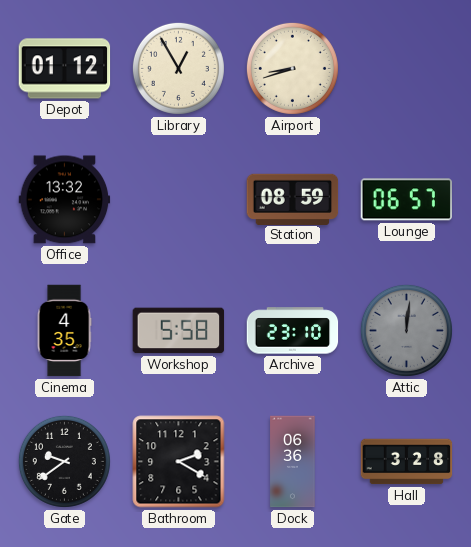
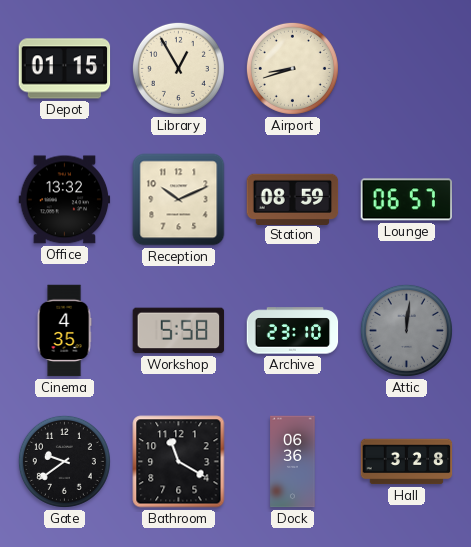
Depot: 01:12 -> 01:15 (65, 69)
Reception: none -> 10:11 (179, 200)
Bathroom: 2:20 -> 11:20 (179, 462)
